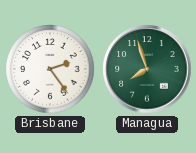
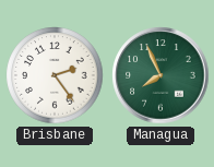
Managua: 7:57 -> 7:56 (160, 75)
